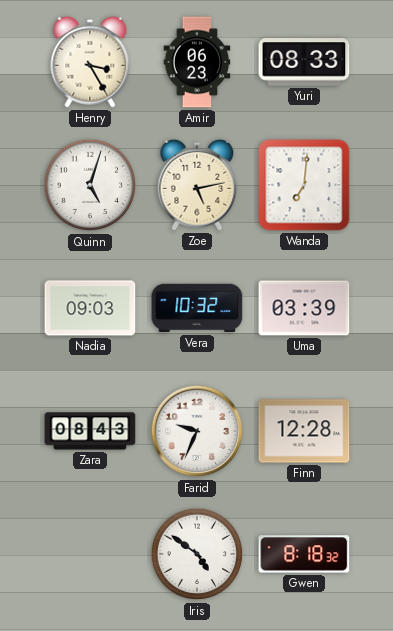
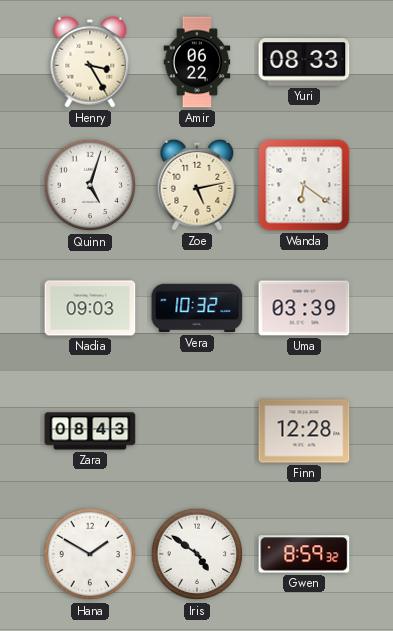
Amir: 06:23 -> 06:22 (197, 62)
Wanda: 7:01 -> 6:21 (304, 185)
Farid: 9:34 -> none (197, 431)
Hana: none -> 1:50 (90, 554)
Gwen: 8:18 -> 8:59 (304, 554)
